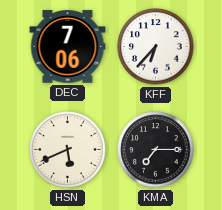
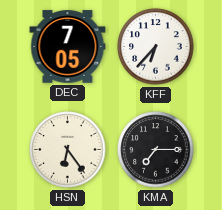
DEC: 7:06 -> 7:05 (68, 47)
HSN: 5:41 -> 6:24 (68, 150)
